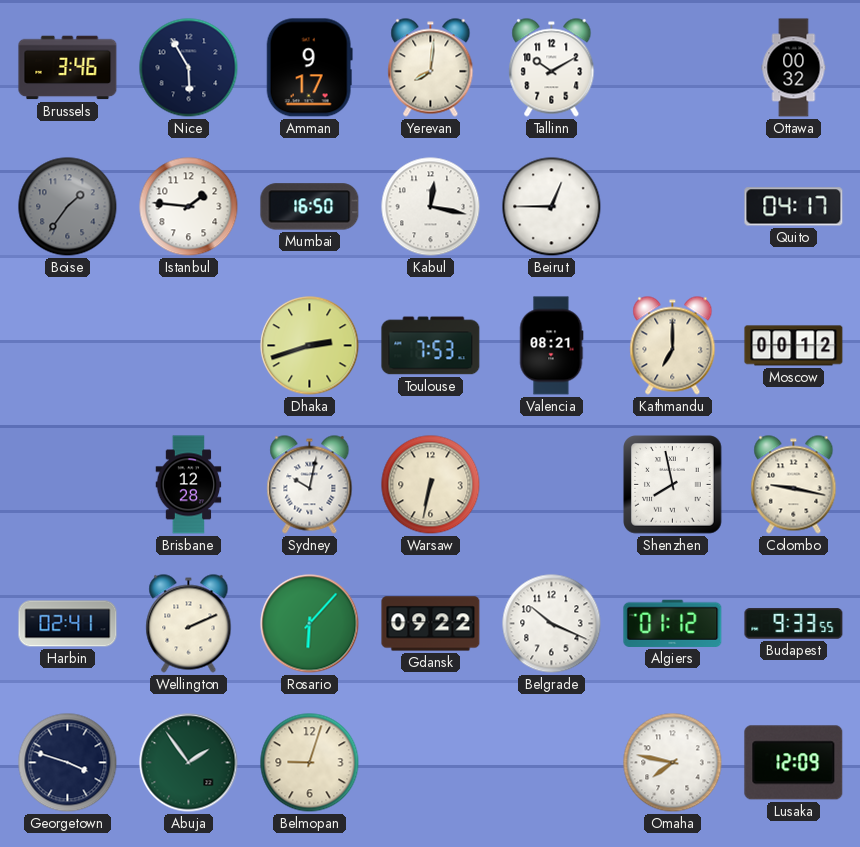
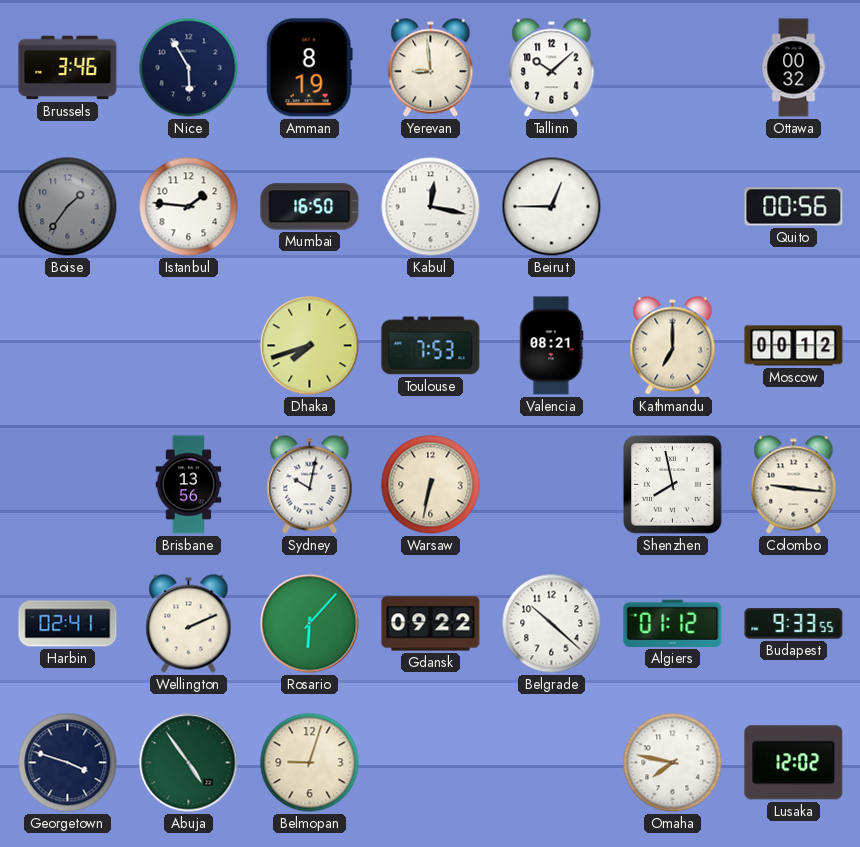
Amman: 9:17 -> 8:19 (309, 68)
Yerevan: 8:01 -> 8:59 (431, 68)
Tallinn: 10:10 -> 10:08 (552, 68)
Quito: 04:17 -> 00:56 (794, 207)
Dhaka: 2:42 -> 7:42 (310, 346)
Brisbane: 12:28 -> 13:56 (189, 485)
Colombo: 9:17 -> 9:16 (794, 485)
Belgrade: 10:19 -> 10:22 (552, 624)
Abuja: 1:54 -> 4:54 (189, 763)
Lusaka: 12:09 -> 12:02 (794, 763)
